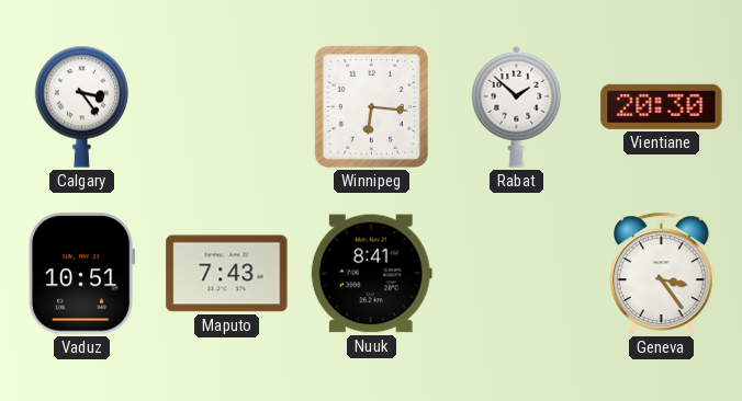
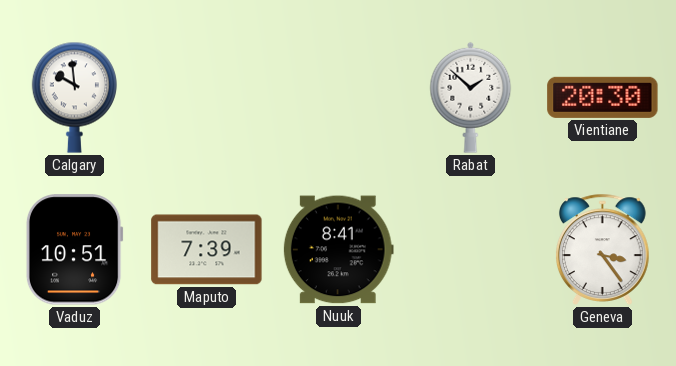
Calgary: 3:24 -> 9:59 (74, 97)
Winnipeg: 6:16 -> none (371, 106)
Maputo: 7:43 -> 7:39 (207, 250)
